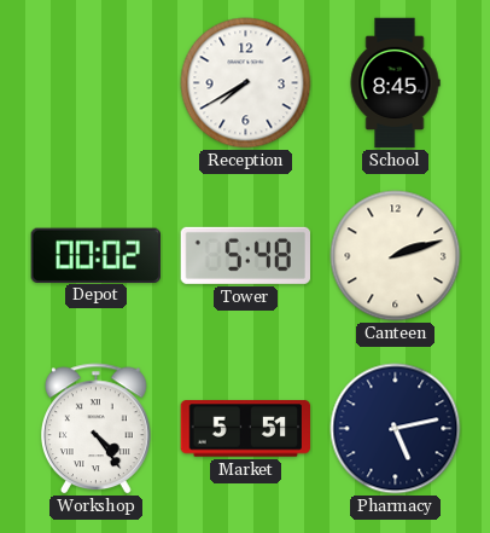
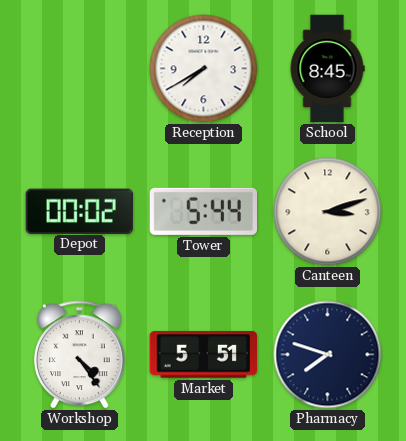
Tower: 5:48 -> 5:44 (203, 211)
Canteen: 2:12 -> 3:12 (328, 212)
Pharmacy: 5:13 -> 7:48 (328, 355)
